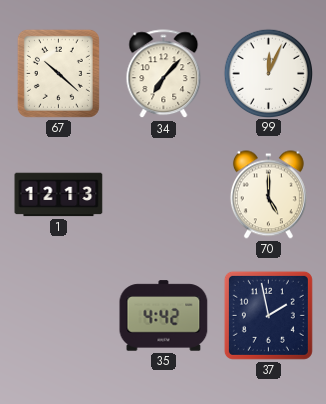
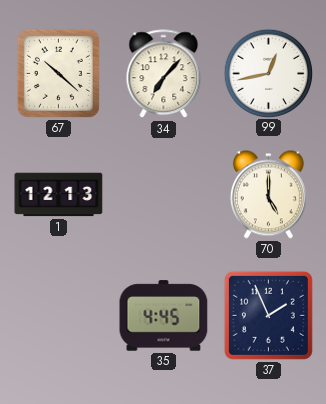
99: 12:04 -> 12:43 (268, 73)
35: 4:42 -> 4:45 (164, 316)
37: 1:58 -> 1:56 (268, 315)
